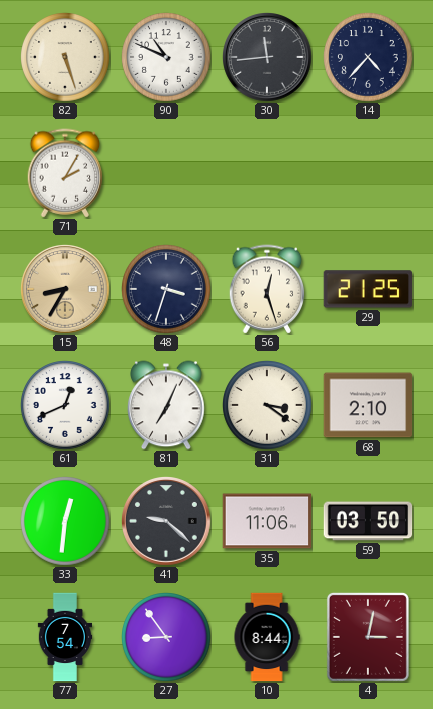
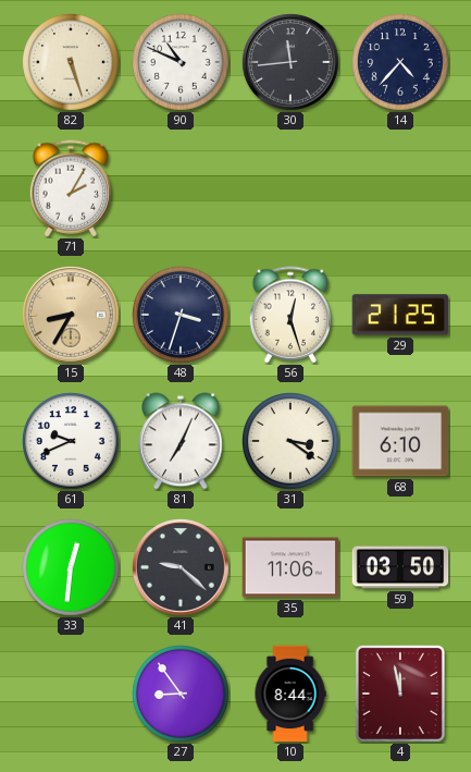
61: 12:41 -> 9:41 (72, 442)
68: 2:10 -> 6:10 (400, 441)
77: 7:54 -> none (65, 637)
4: 3:02 -> 11:58 (400, 694)
